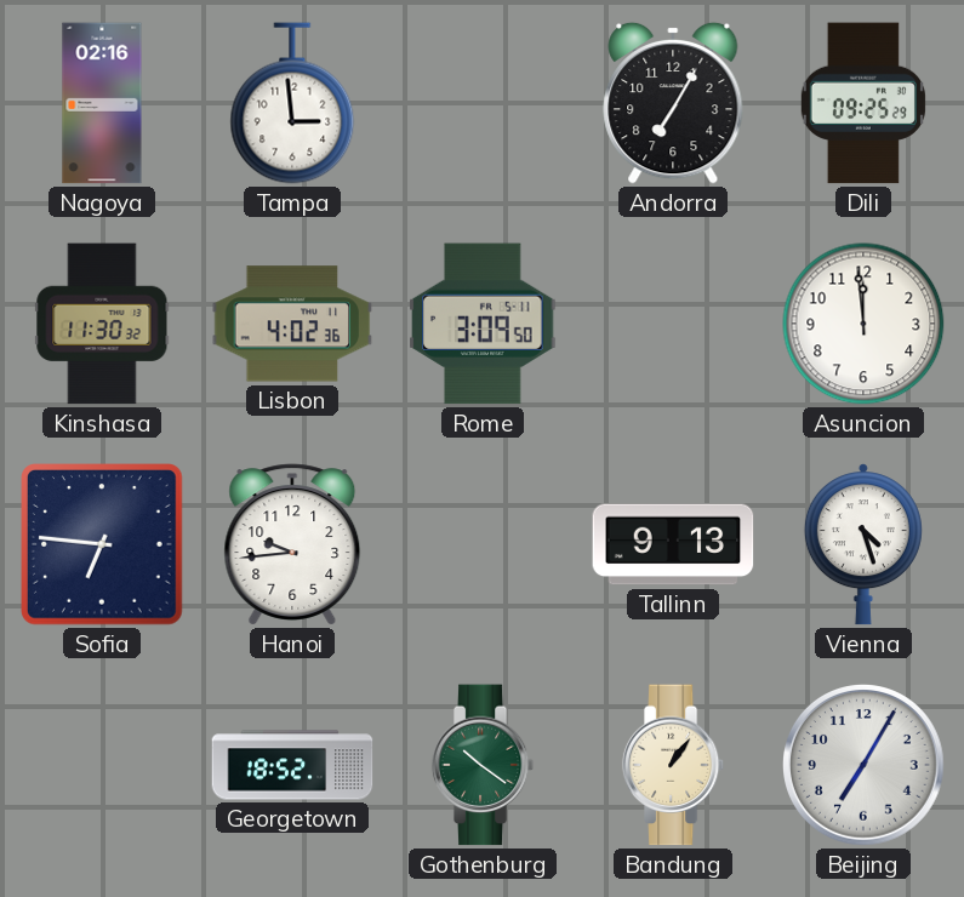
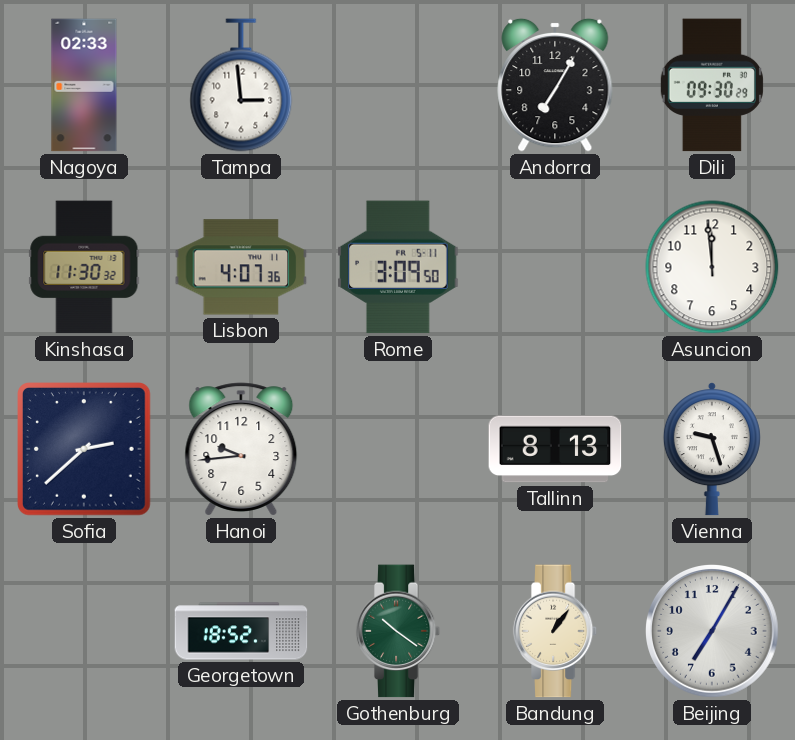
Nagoya: 02:16 -> 02:33 (84, 85)
Dili: 09:25 -> 09:30 (712, 85)
Lisbon: 4:02 -> 4:07 (241, 267)
Sofia: 6:46 -> 2:38 (85, 450)
Tallinn: 9:13 -> 8:13 (555, 449)
Vienna: 4:27 -> 9:27 (712, 449)
